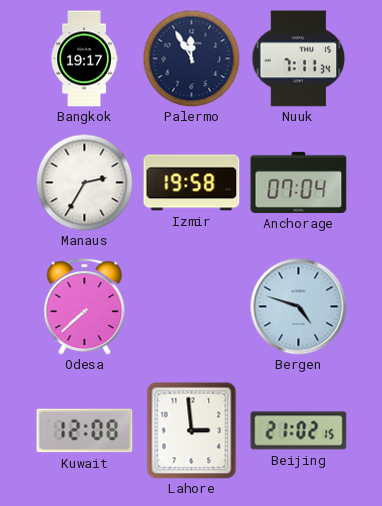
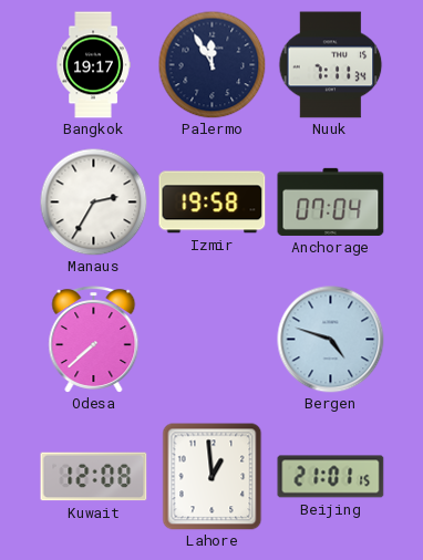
Lahore: 2:59 -> 12:59 (213, 477)
Beijing: 21:02 -> 21:01 (331, 477)
